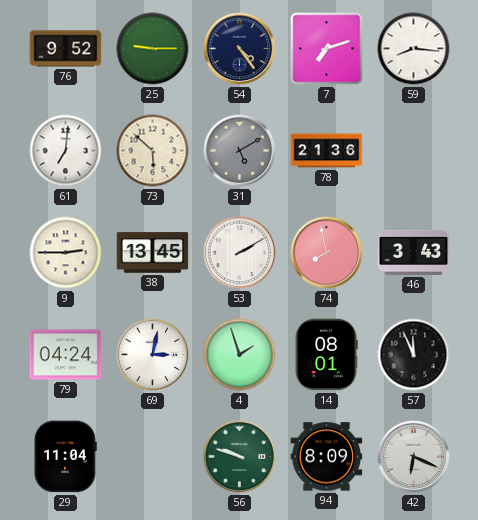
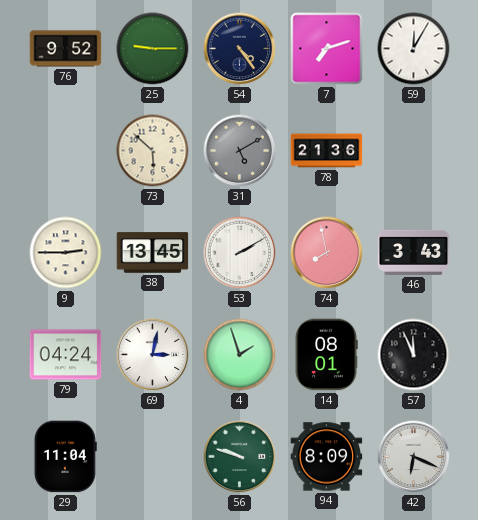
59: 8:16 -> 12:05 (414, 49)
61: 7:01 -> none (66, 151)
